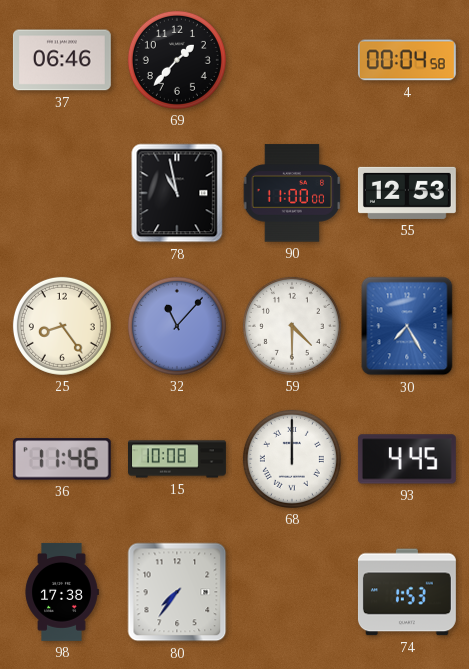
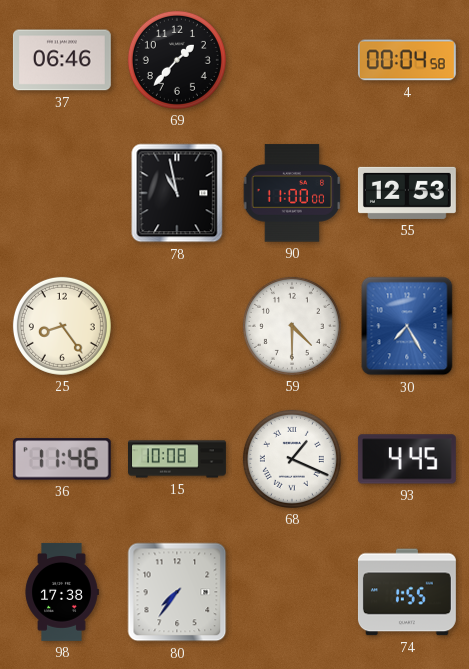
32: 11:07 -> none (177, 326)
68: 12:00 -> 1:19 (292, 459)
74: 1:53 -> 1:55 (407, 592)
